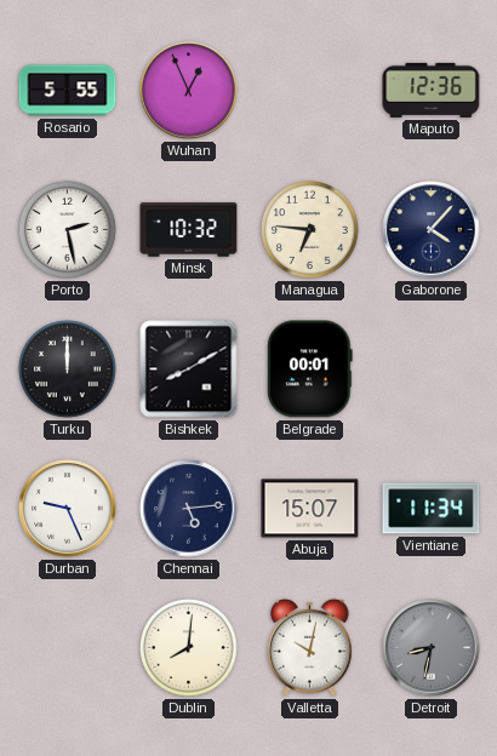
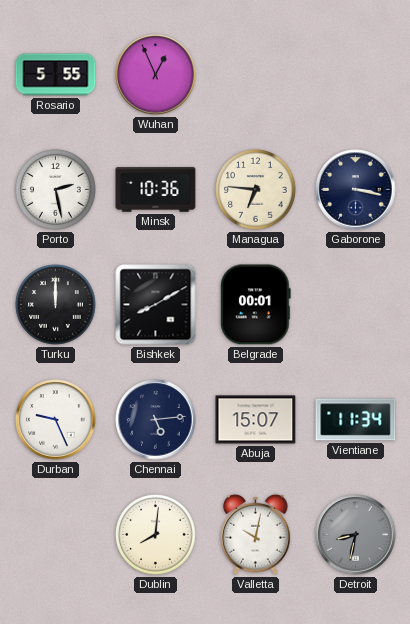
Maputo: 12:36 -> none (432, 90)
Minsk: 10:32 -> 10:36 (156, 190)
Gaborone: 4:07 -> 3:17 (356, 190)
